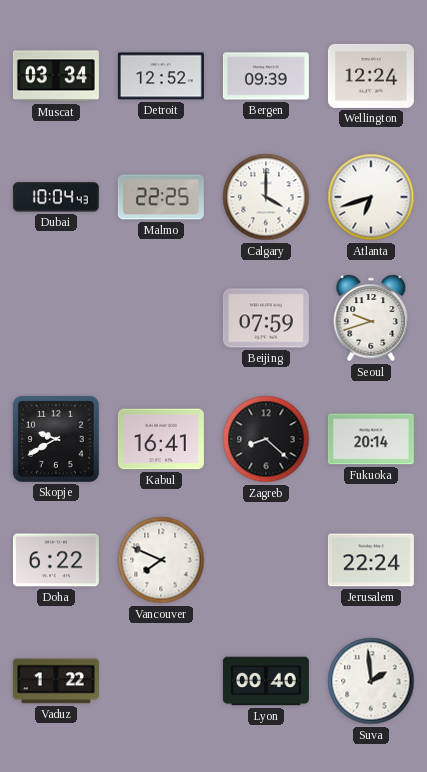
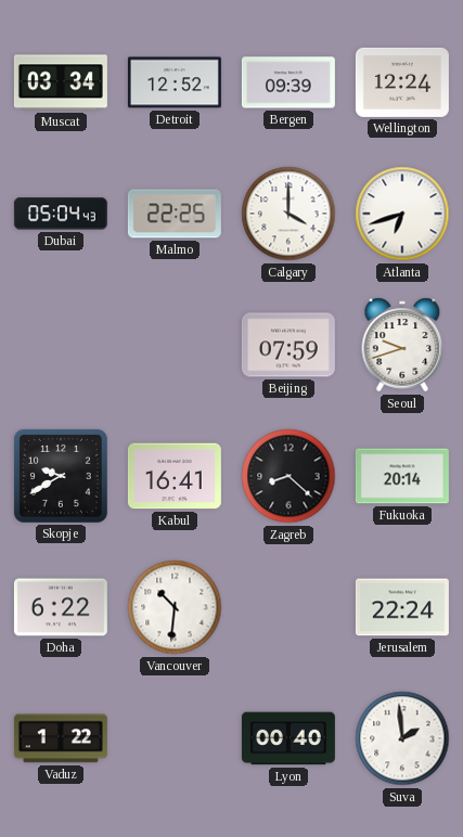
Dubai: 10:04 -> 05:04 (61, 214)
Vancouver: 7:49 -> 10:31 (175, 607)
